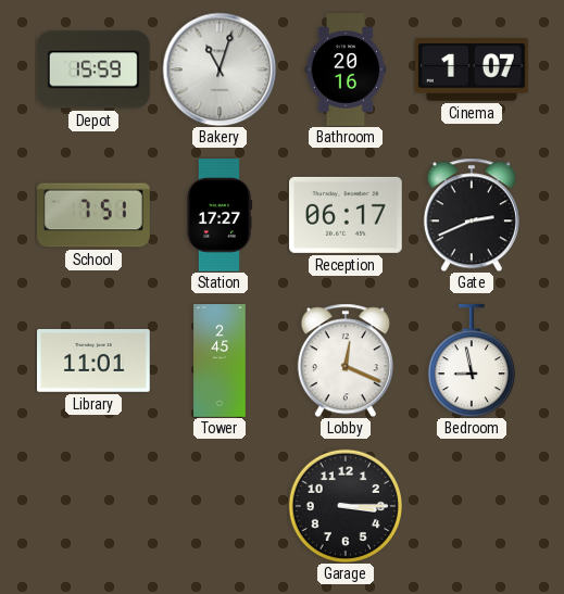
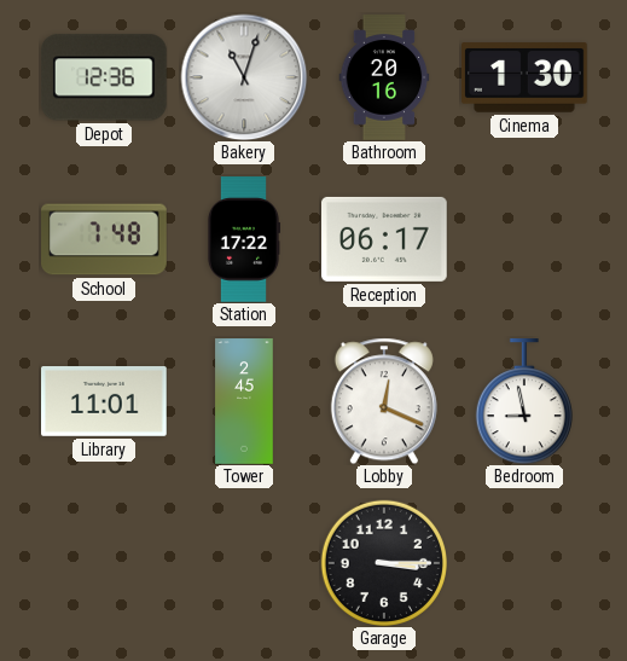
Depot: 15:59 -> 12:36 (104, 77)
Cinema: 1:07 -> 1:30 (526, 77)
School: 7:51 -> 7:48 (105, 239)
Station: 17:27 -> 17:22 (243, 239)
Gate: 2:41 -> none (472, 215)
